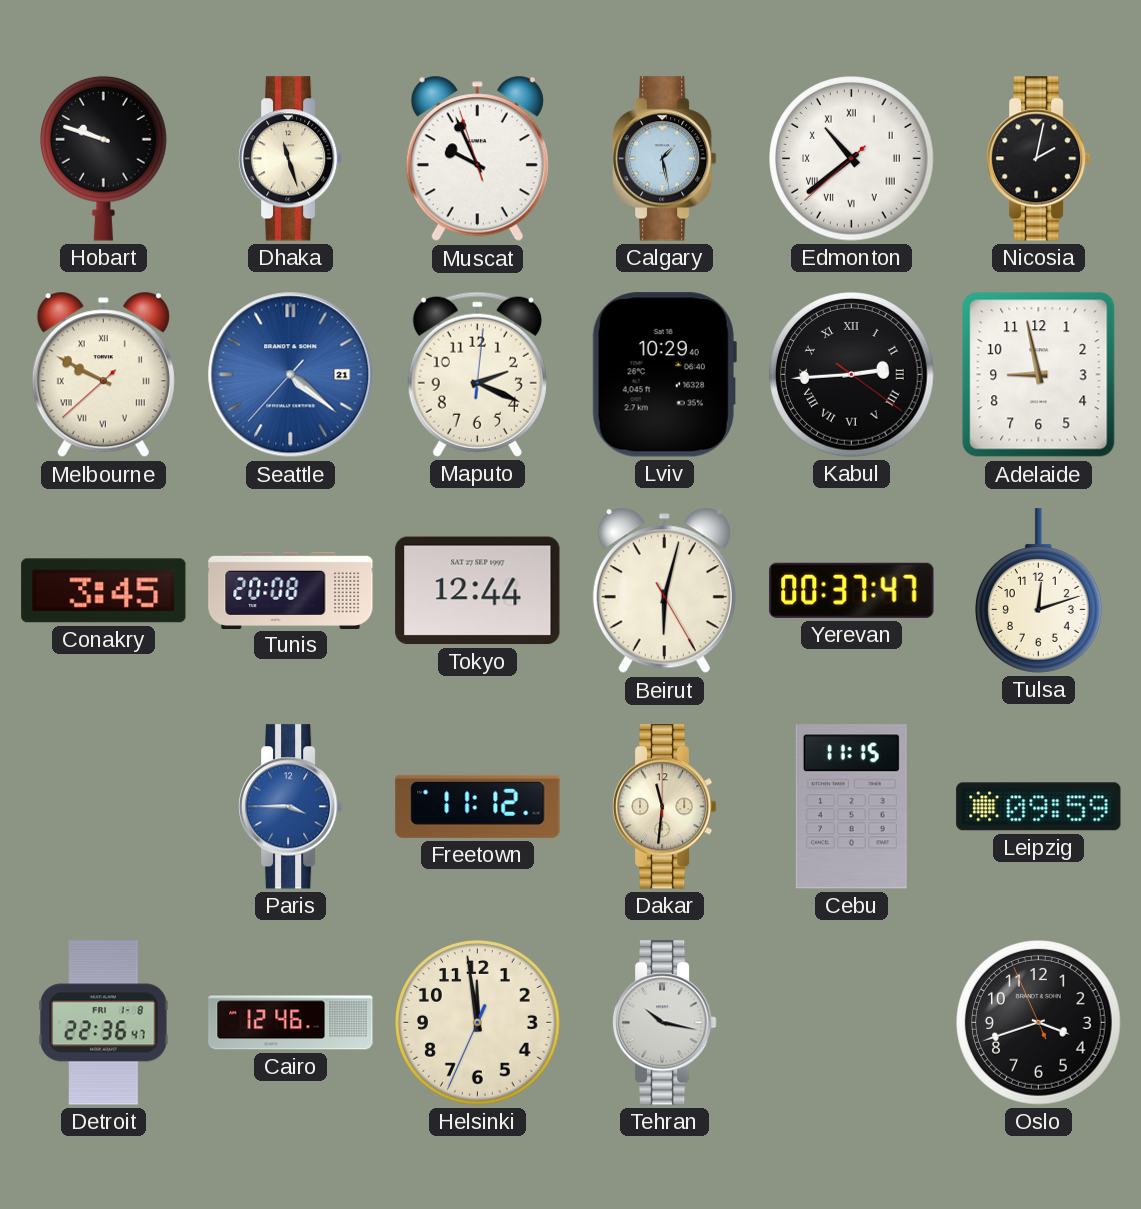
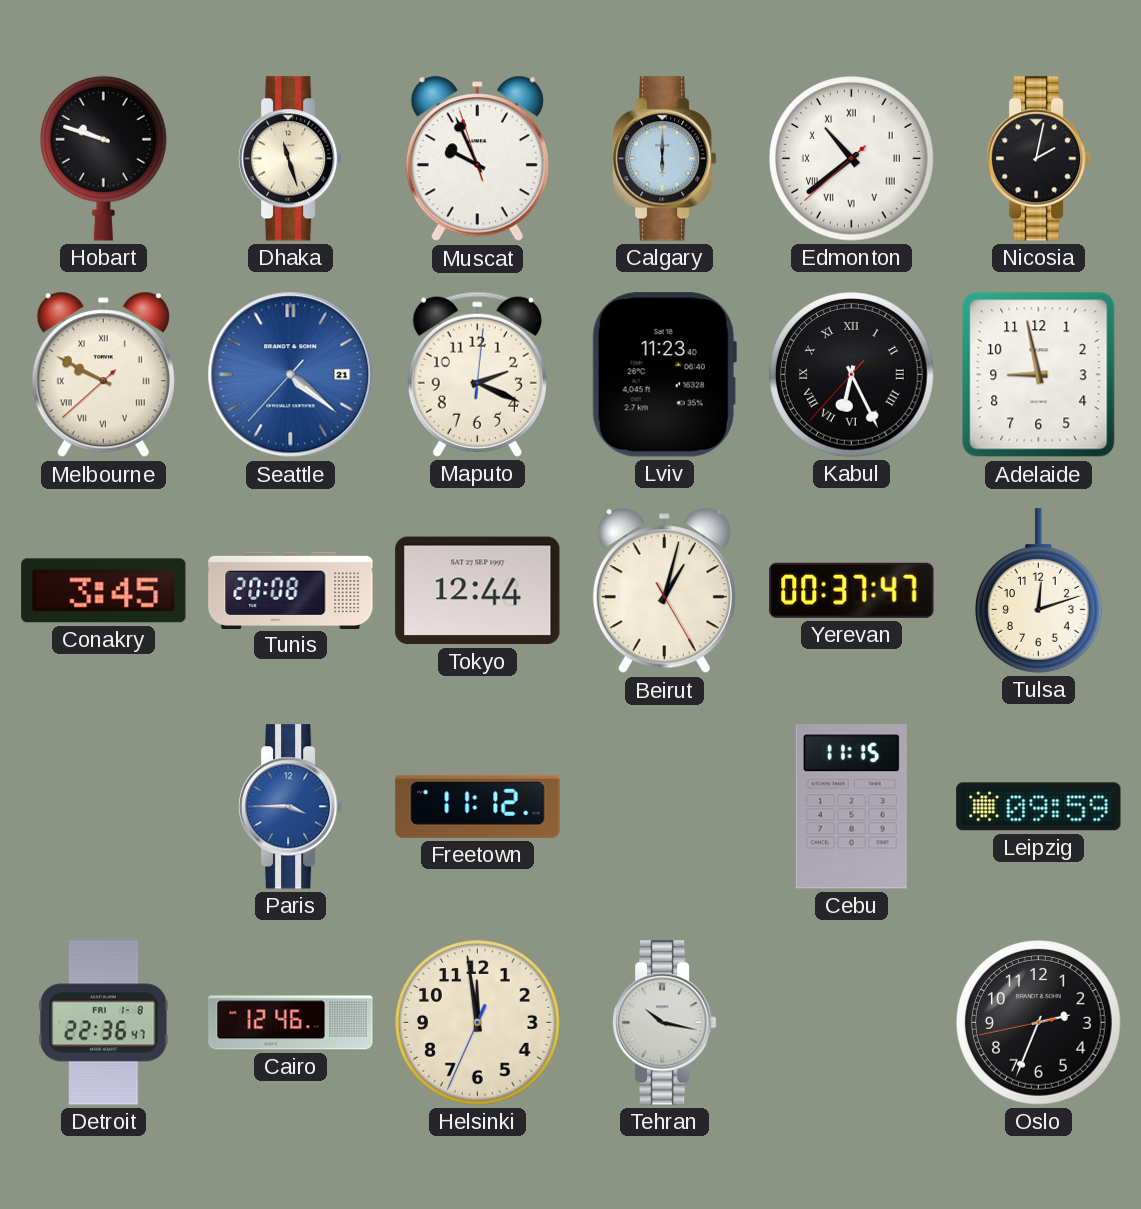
Calgary: 1:28 -> 6:00 (665, 159)
Lviv: 10:29 -> 11:23 (664, 375)
Kabul: 2:44 -> 6:25 (852, 375)
Beirut: 6:02 -> 1:02 (664, 591)
Dakar: 11:31 -> none (665, 807)
Oslo: 3:41 -> 2:33 (1039, 1023)
